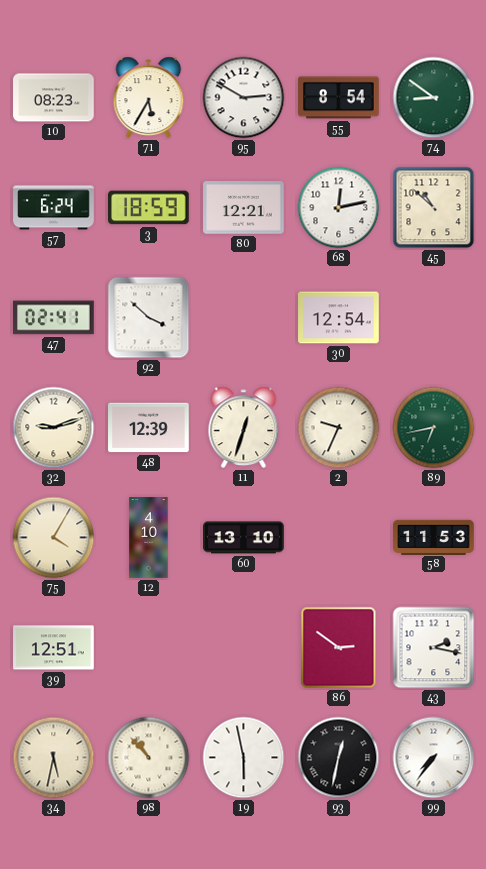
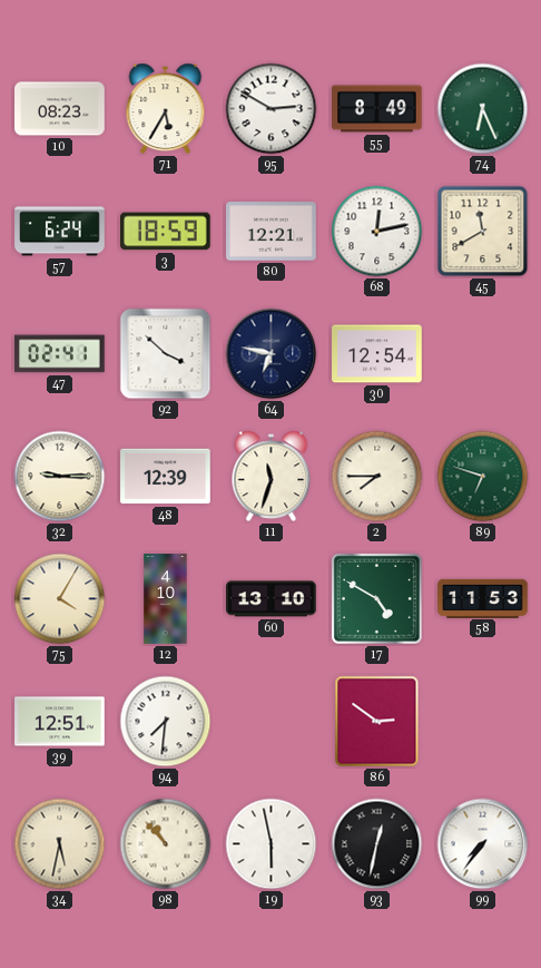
55: 8:54 -> 8:49 (377, 109)
74: 8:51 -> 6:26 (483, 109)
45: 10:52 -> 11:40 (483, 232)
64: none -> 6:47 (272, 354)
32: 9:12 -> 9:15 (60, 477)
11: 12:33 -> 11:33 (272, 477)
2: 9:34 -> 7:45 (377, 477)
89: 6:43 -> 6:48 (483, 477)
17: none -> 4:50 (376, 598)
94: none -> 7:31 (166, 722)
43: 2:17 -> none (434, 648)
